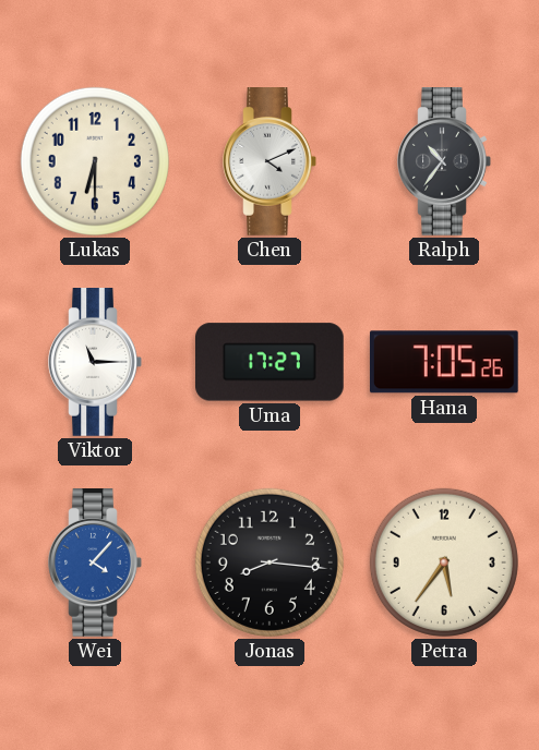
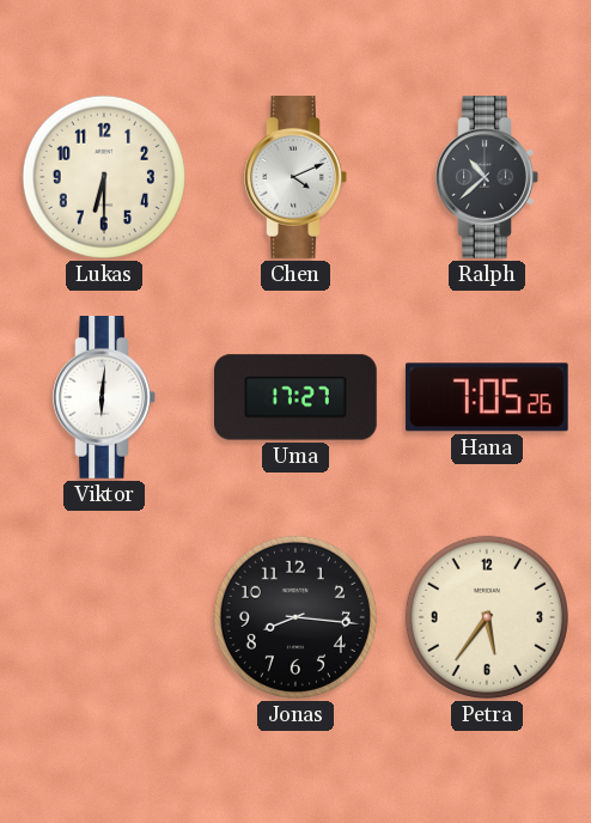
Ralph: 10:36 -> 10:38 (487, 178)
Viktor: 11:15 -> 6:01 (104, 398)
Wei: 4:07 -> none (95, 564)
